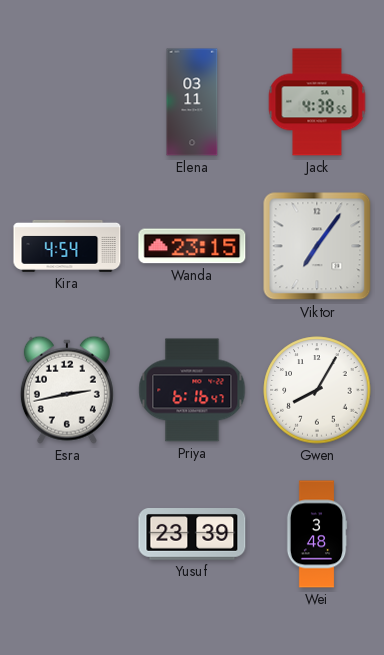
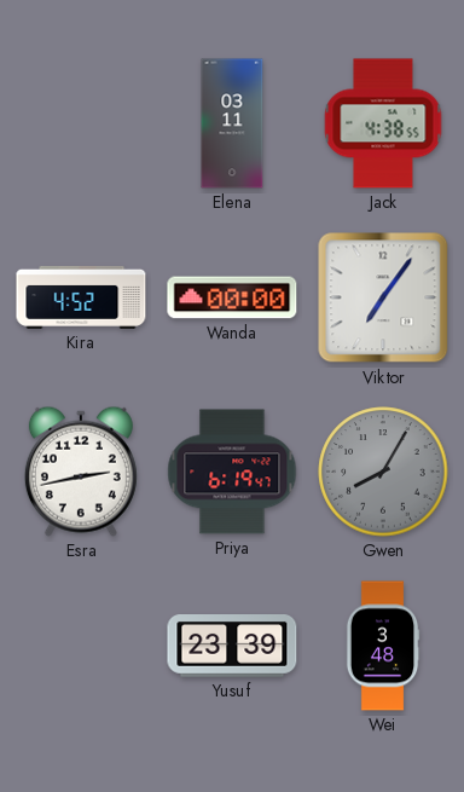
Kira: 4:54 -> 4:52 (81, 297)
Wanda: 23:15 -> 00:00 (232, 297)
Priya: 6:16 -> 6:19 (232, 472)
Gwen dial: white -> grey (383, 472)
